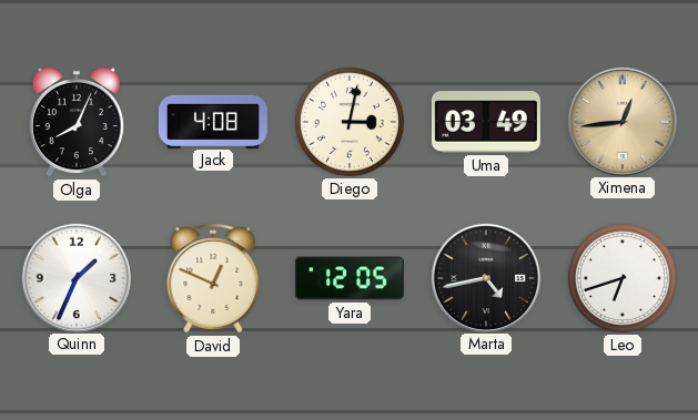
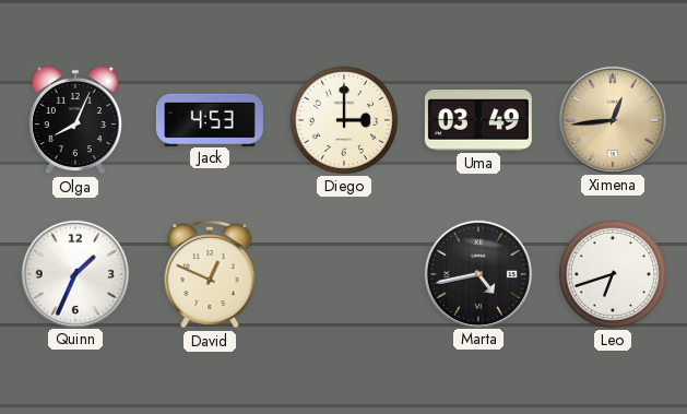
Jack: 4:08 -> 4:53 (210, 119)
Diego: 3:02 -> 3:00 (344, 120)
Yara: 12:05 -> none (350, 278)
